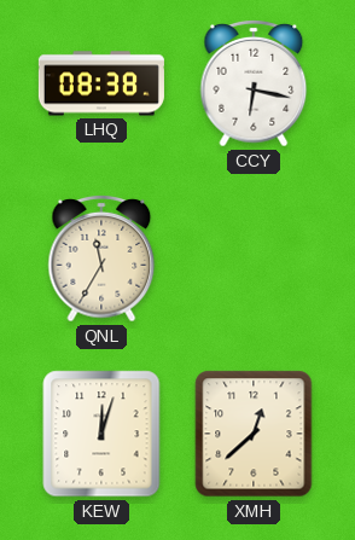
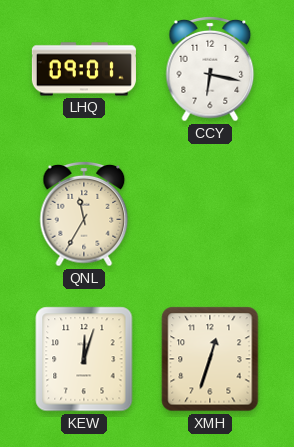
LHQ: 08:38 -> 09:01 (84, 69)
XMH: 12:38 -> 12:33 (210, 359)
